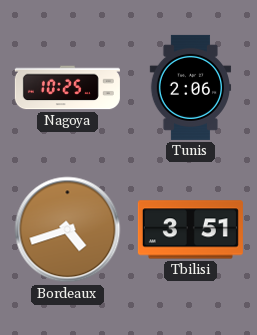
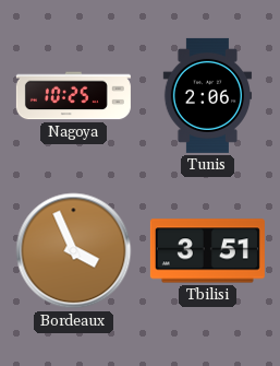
Bordeaux: 4:42 -> 3:56 (74, 251)
